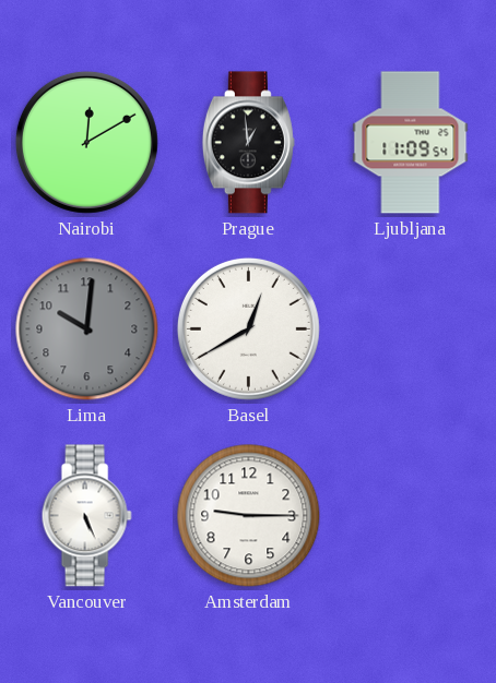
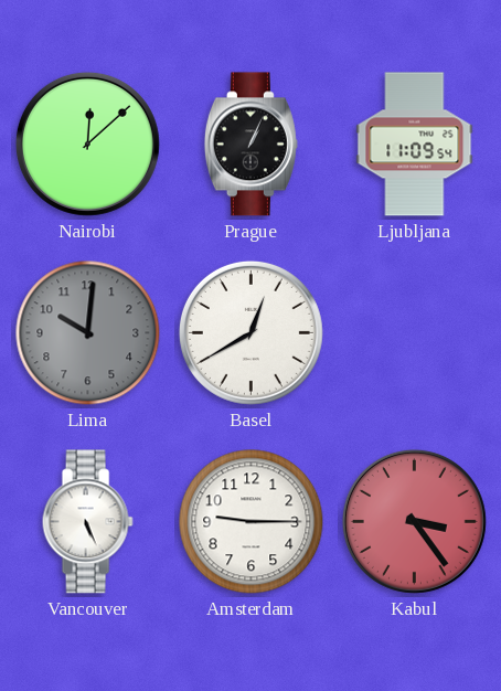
Nairobi: 12:10 -> 12:08 (87, 143)
Prague: 12:59 -> 1:04 (250, 145)
Kabul: none -> 3:24 (414, 521)
